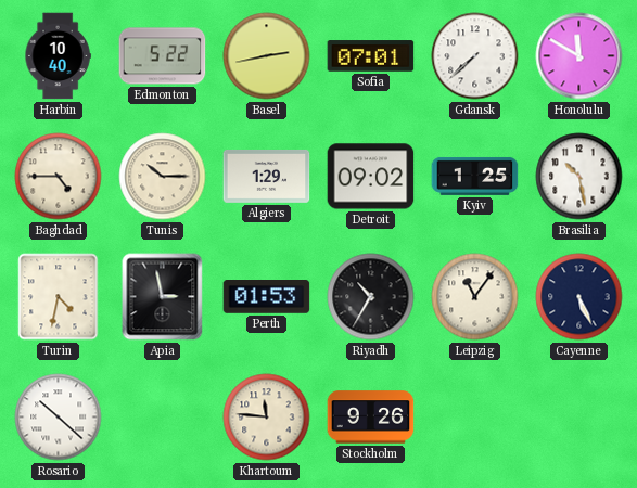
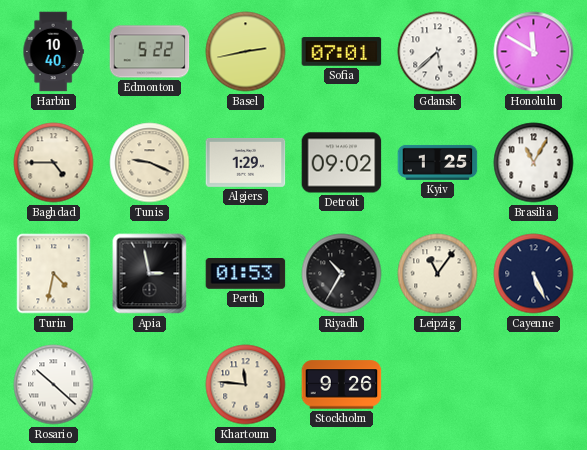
Gdansk: 7:38 -> 5:38 (438, 52)
Tunis: 10:15 -> 9:19 (150, 163)
Brasilia: 10:28 -> 11:05 (534, 163)
